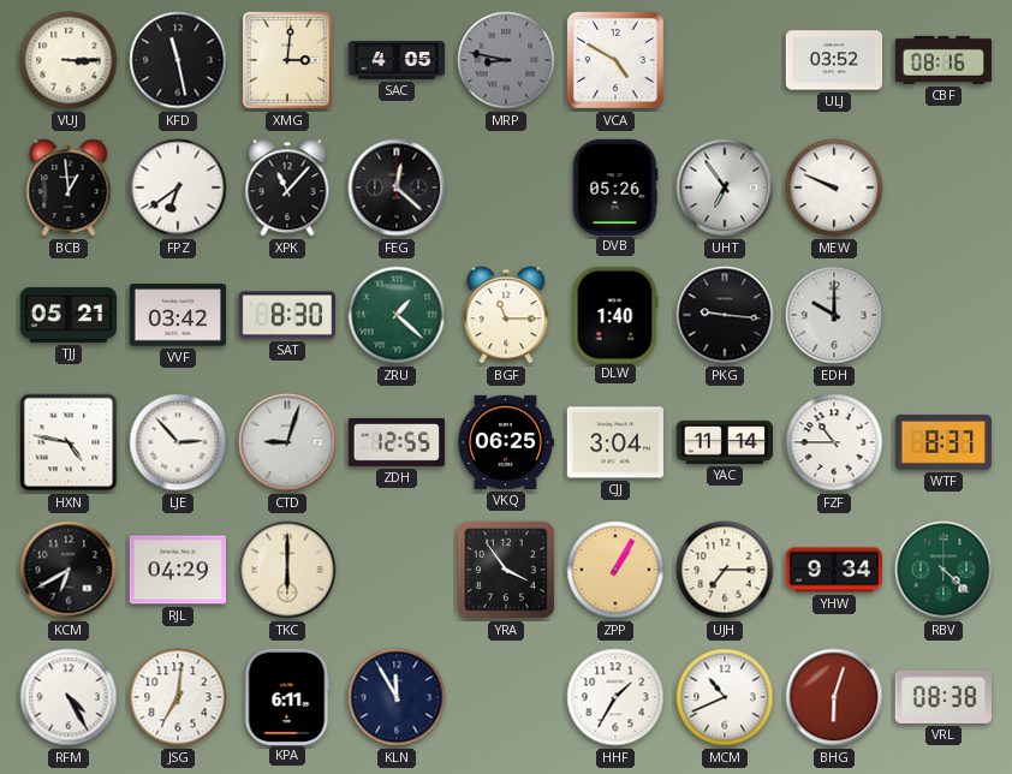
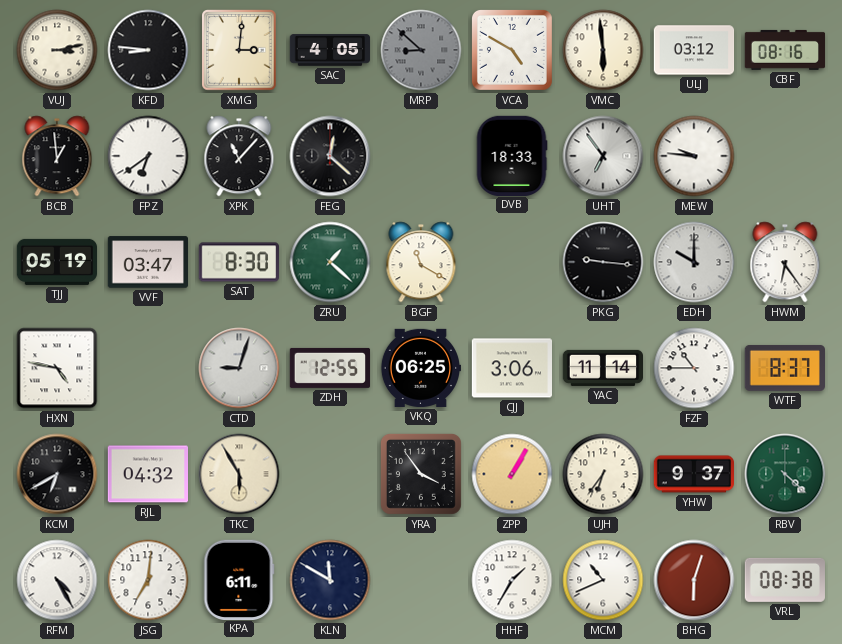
VUJ: 3:15 -> 3:13 (57, 50)
KFD: 11:28 -> 8:46 (148, 50)
MRP: 8:47 -> 8:52 (421, 50)
VMC: none -> 5:59 (603, 50)
ULJ: 03:52 -> 03:12 (694, 50)
DVB: 05:26 -> 18:33 (512, 155)
MEW: 9:49 -> 9:46 (694, 156)
TJJ: 05:21 -> 05:19 (57, 262)
VVF: 03:42 -> 03:47 (147, 262)
BGF: 11:15 -> 11:20 (421, 262)
DLW: 1:40 -> none (615, 314)
HWM: none -> 6:24 (785, 262)
LJE: 2:53 -> none (178, 442)
CJJ: 3:04 -> 3:06 (511, 368)
RJL: 04:29 -> 04:32 (147, 474)
TKC: 6:00 -> 5:55 (239, 474)
UJH: 7:15 -> 6:36 (603, 474)
YHW: 9:34 -> 9:37 (693, 474)
KLN: 11:55 -> 11:50 (330, 580)
